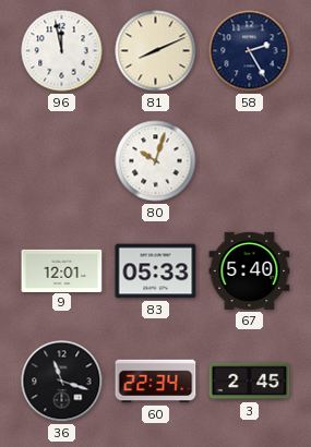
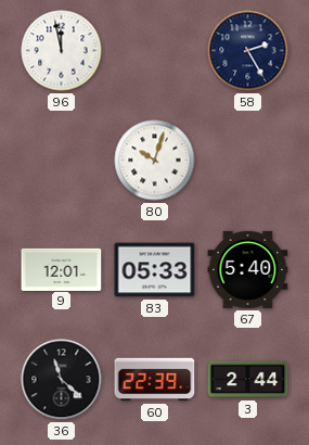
81: 8:11 -> none (156, 51)
36: 11:18 -> 11:22 (62, 380)
60: 22:34 -> 22:39 (155, 380)
3: 2:45 -> 2:44 (248, 380)
